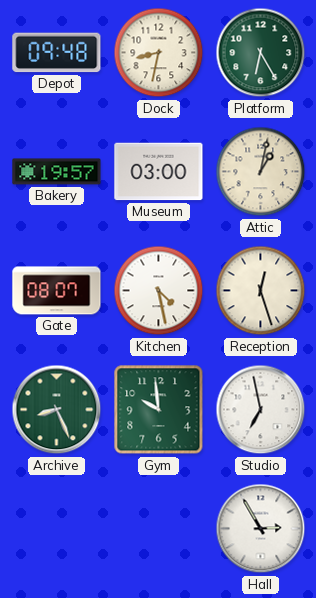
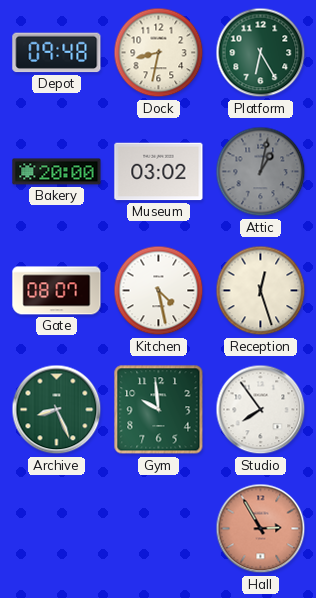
Bakery: 19:57 -> 20:00 (57, 172)
Museum: 03:00 -> 03:02 (159, 172)
Attic dial: cream -> grey (261, 172)
Studio: 6:58 -> 7:54 (261, 410)
Hall dial: white -> salmon (261, 529)
